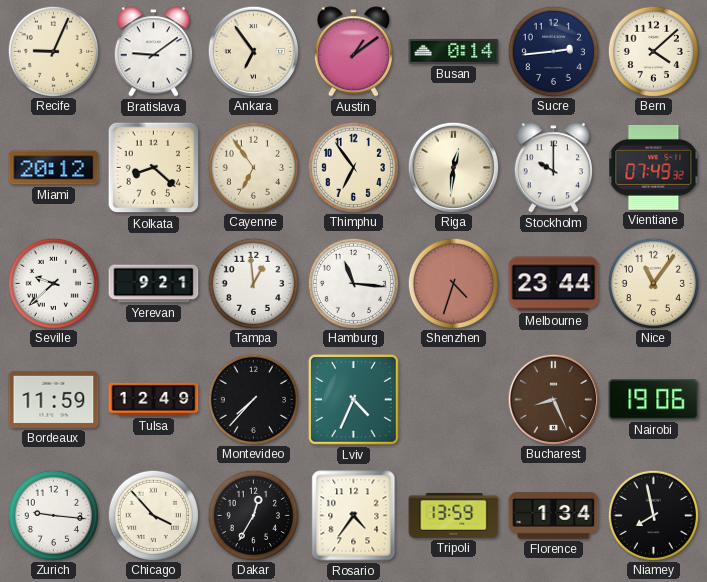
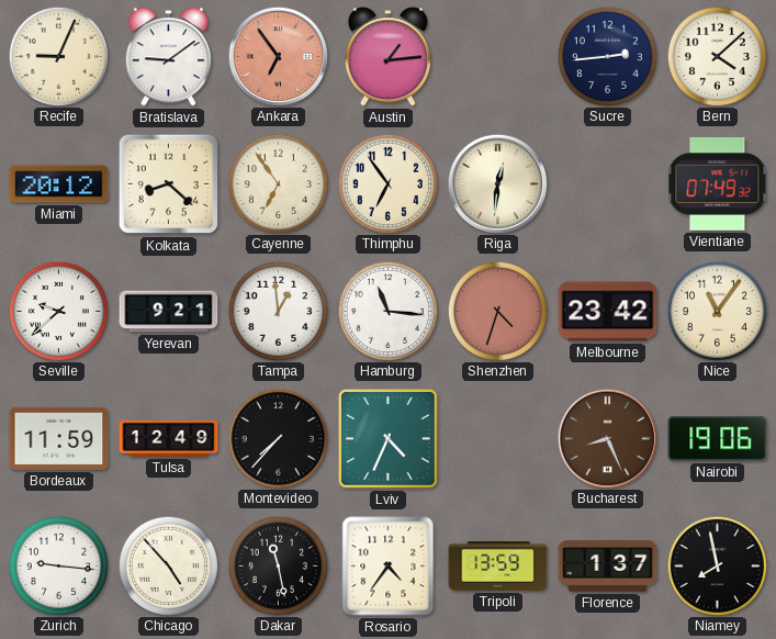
Ankara dial: cream -> salmon (278, 56)
Austin: 1:09 -> 1:14 (387, 57)
Busan: 0:14 -> none (454, 51)
Stockholm: 10:00 -> none (553, 168)
Melbourne: 23:44 -> 23:42 (608, 312)
Chicago: 3:53 -> 4:53 (168, 565)
Dakar: 12:35 -> 11:28 (278, 565)
Florence: 1:34 -> 1:37 (608, 565)
